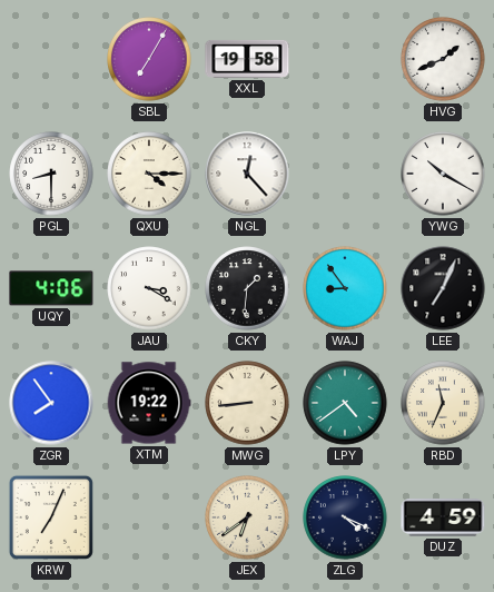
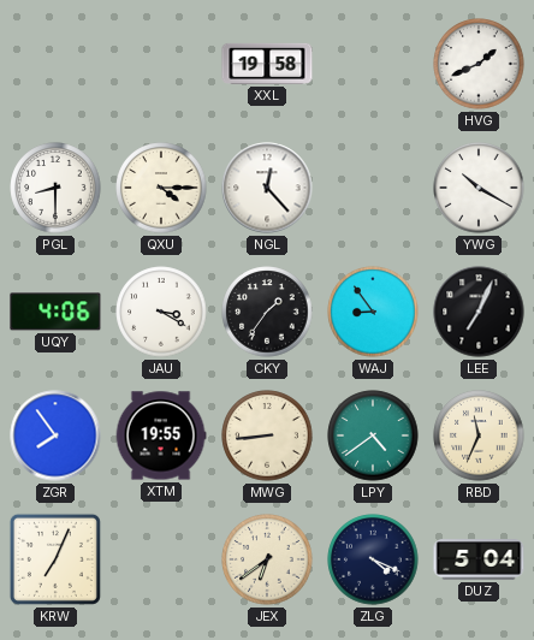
SBL: 7:05 -> none (149, 59)
CKY: 1:31 -> 1:36 (267, 312)
XTM: 19:22 -> 19:55 (161, 435)
DUZ: 4:59 -> 5:04 (479, 559)
